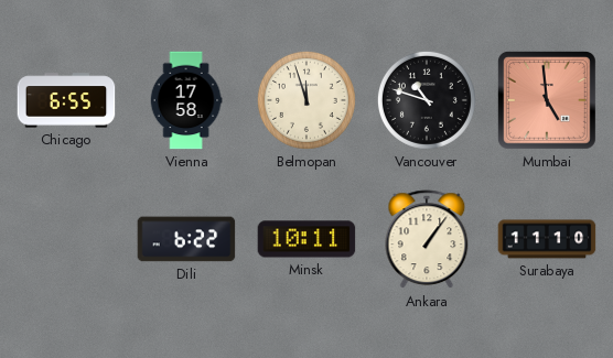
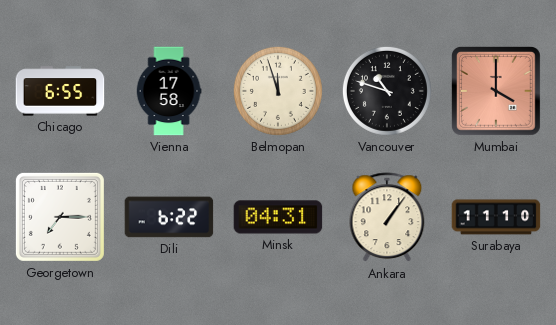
Mumbai: 4:59 -> 4:00 (496, 91)
Georgetown: none -> 7:15 (60, 217)
Minsk: 10:11 -> 04:31 (278, 217)
